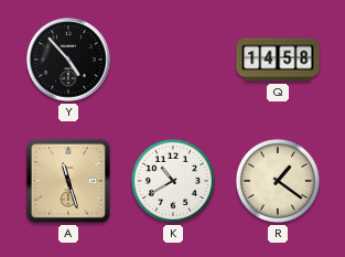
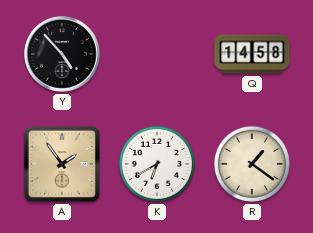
A: 11:27 -> 1:54 (62, 164)
K: 10:40 -> 6:40 (157, 164)
